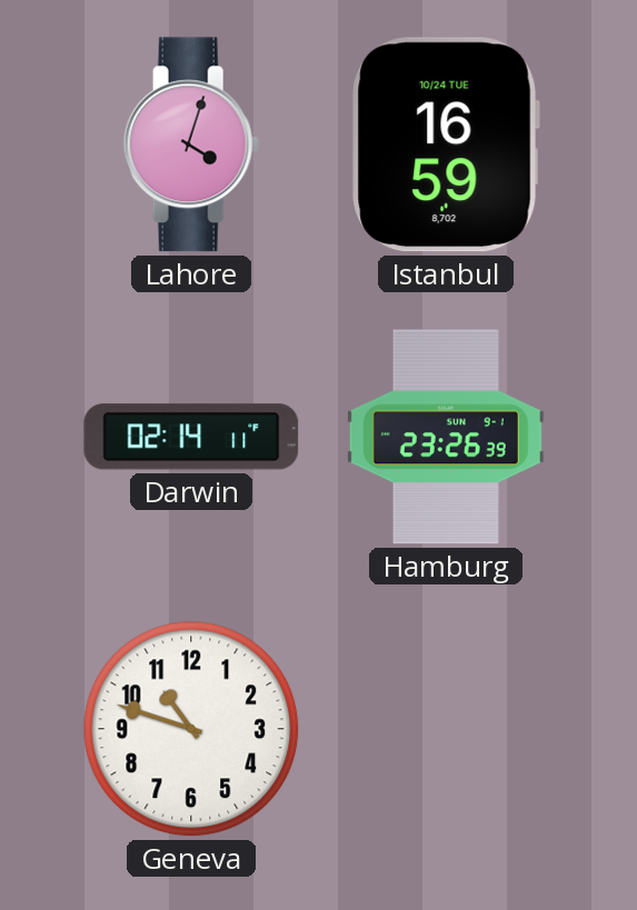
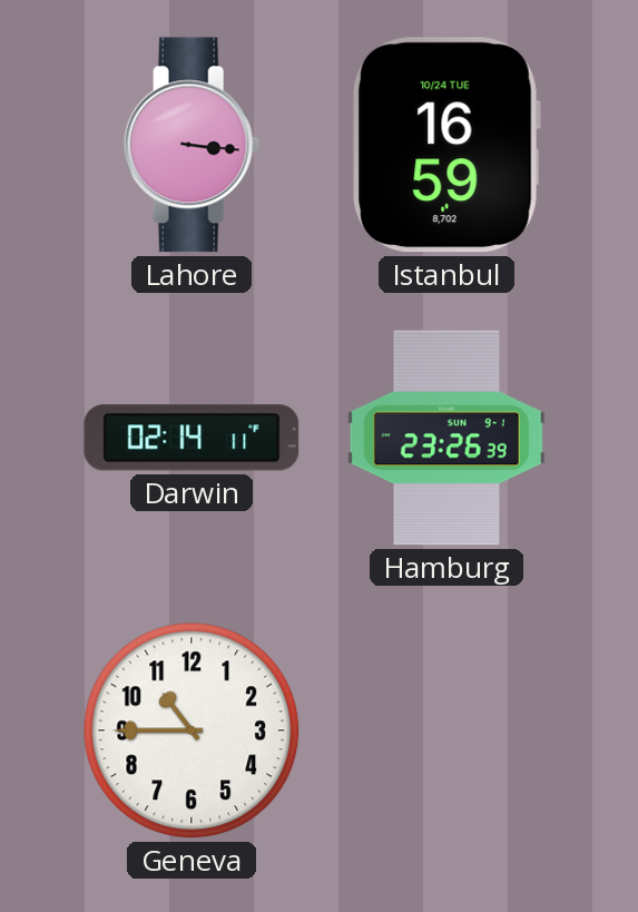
Lahore: 4:03 -> 3:16 (192, 145)
Geneva: 10:48 -> 10:45 (192, 730)
